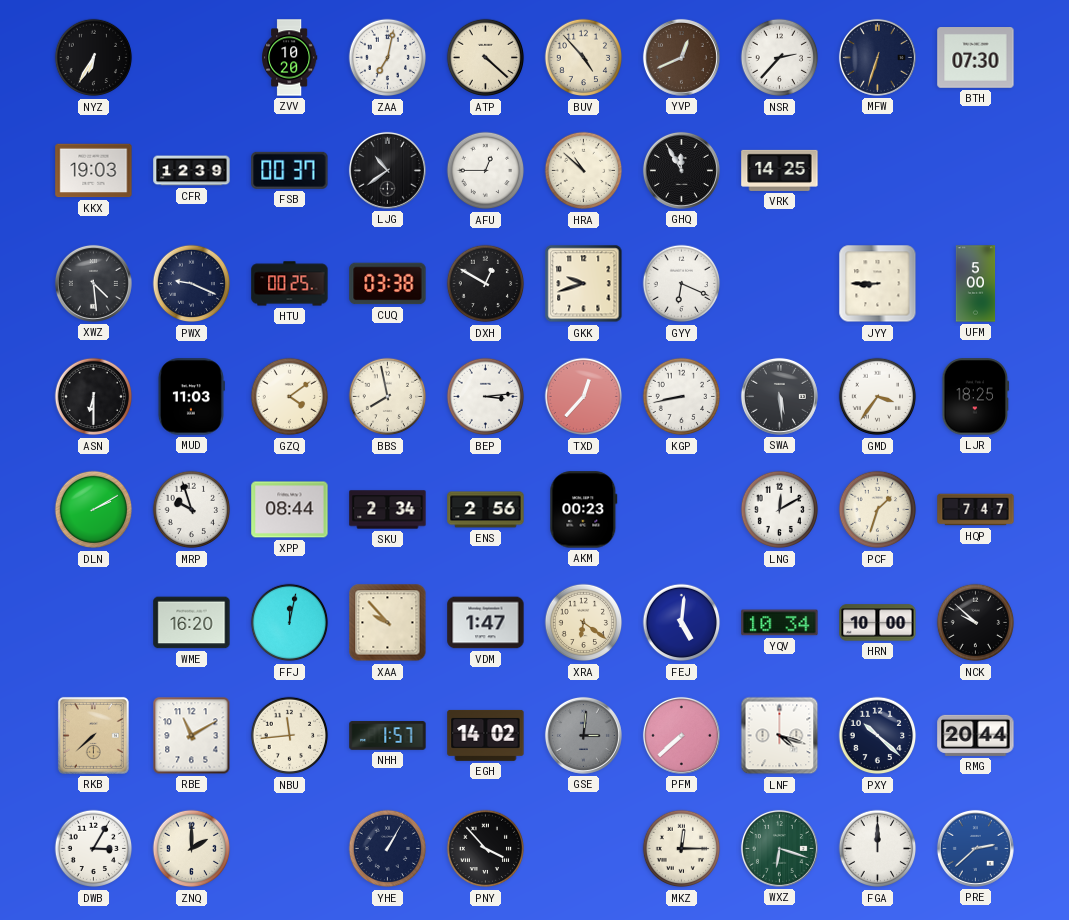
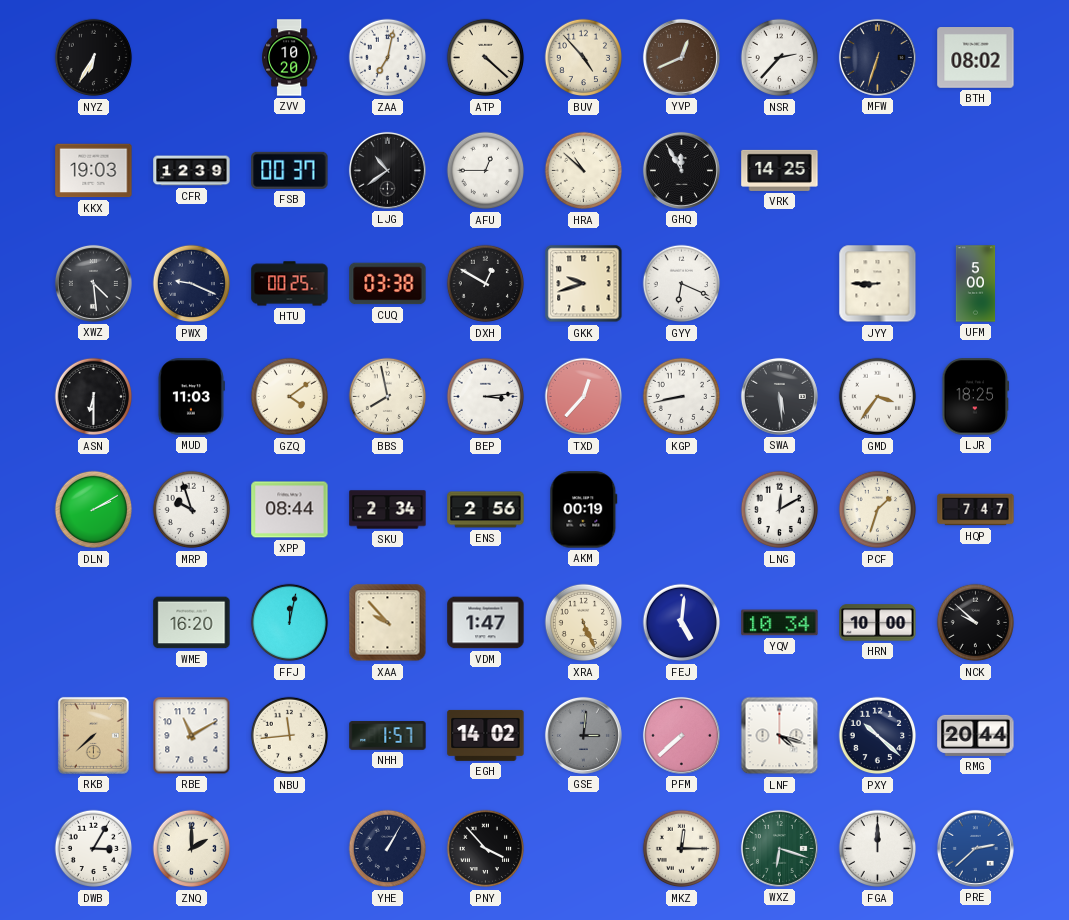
BTH: 07:30 -> 08:02 (976, 58)
AKM: 00:23 -> 00:19 (584, 510)
XRA: 6:21 -> 5:26 (584, 623)
